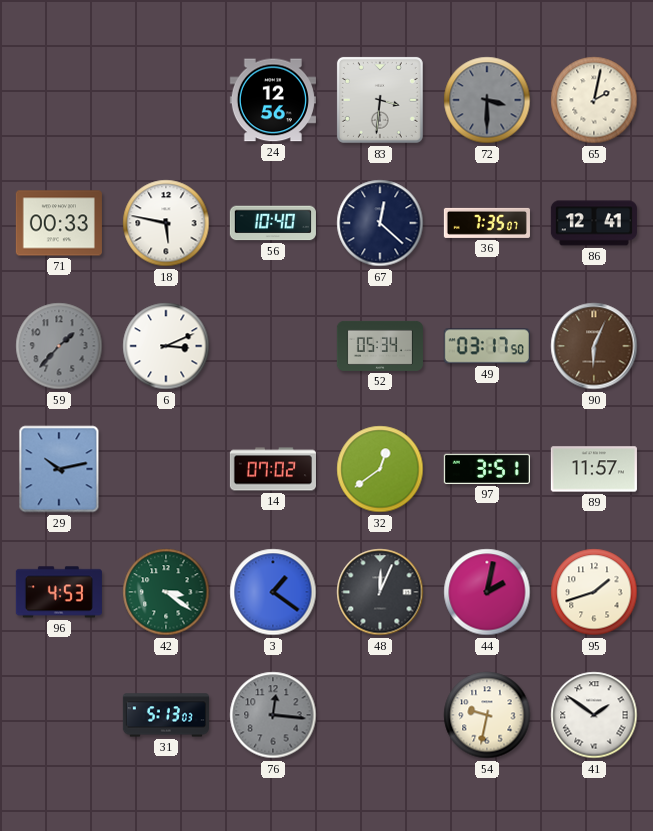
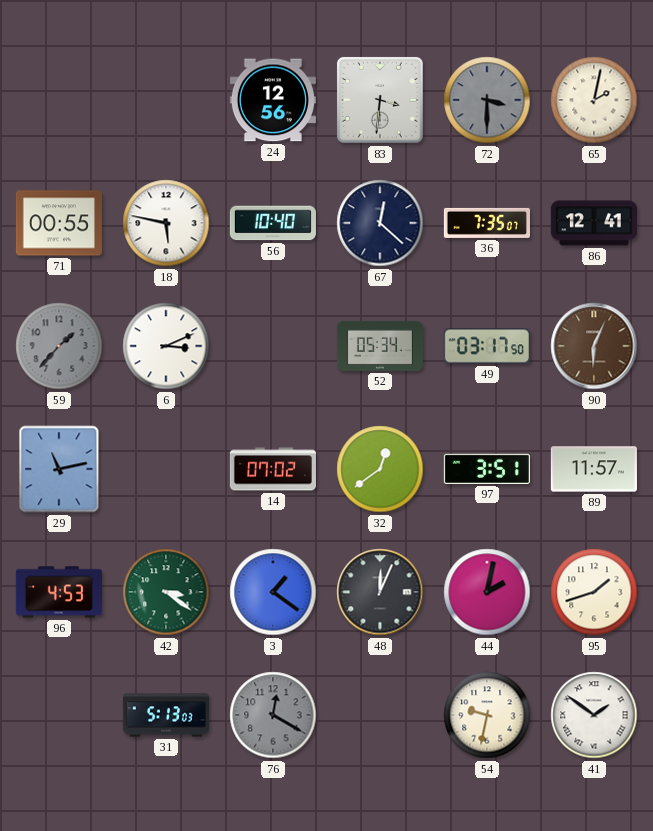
71: 00:33 -> 00:55 (59, 223)
29: 10:13 -> 11:13 (59, 469)
76: 12:16 -> 12:20 (273, 715)
